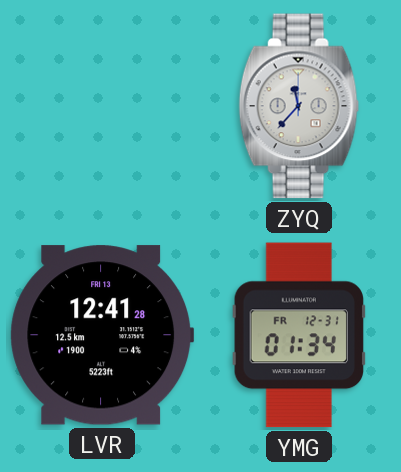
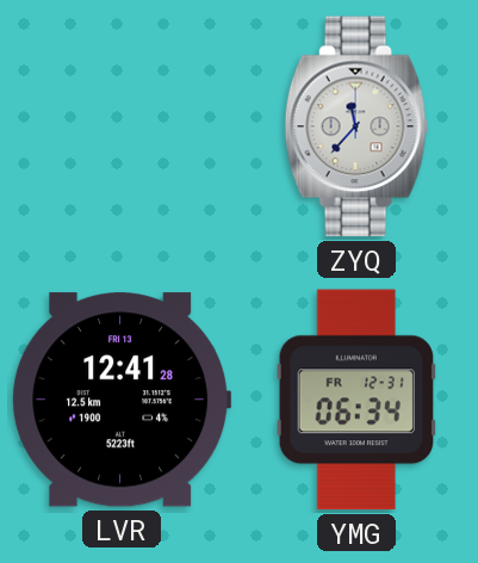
YMG: 01:34 -> 06:34 (355, 400)
